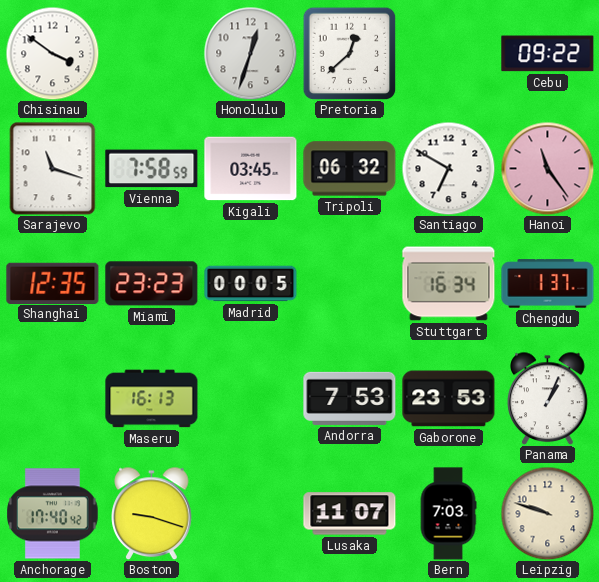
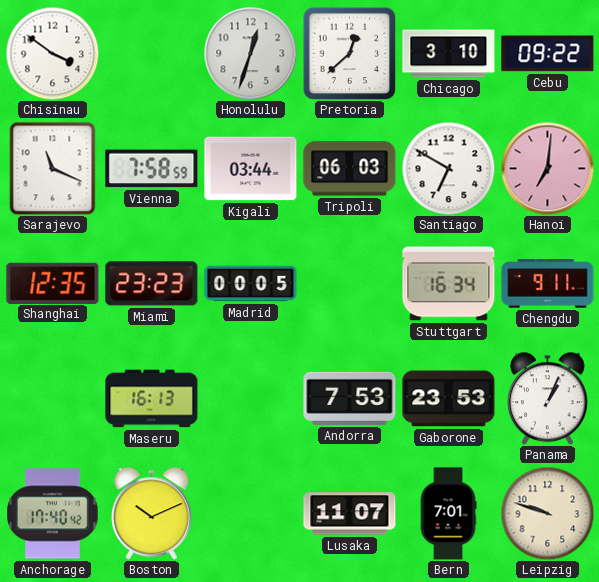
Chicago: none -> 3:10 (449, 54)
Sarajevo: 11:18 -> 11:19 (53, 168)
Kigali: 03:45 -> 03:44 (251, 169)
Tripoli: 06:32 -> 06:03 (350, 169)
Hanoi: 11:24 -> 7:01 (547, 168)
Chengdu: 1:37 -> 9:11 (548, 284)
Boston: 9:18 -> 10:11 (152, 513)
Bern: 7:03 -> 7:01 (448, 514)
